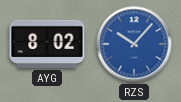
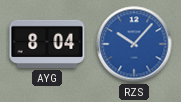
AYG: 8:02 -> 8:04 (47, 44)
